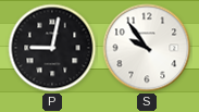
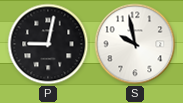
S: 9:54 -> 9:58 (135, 44)
